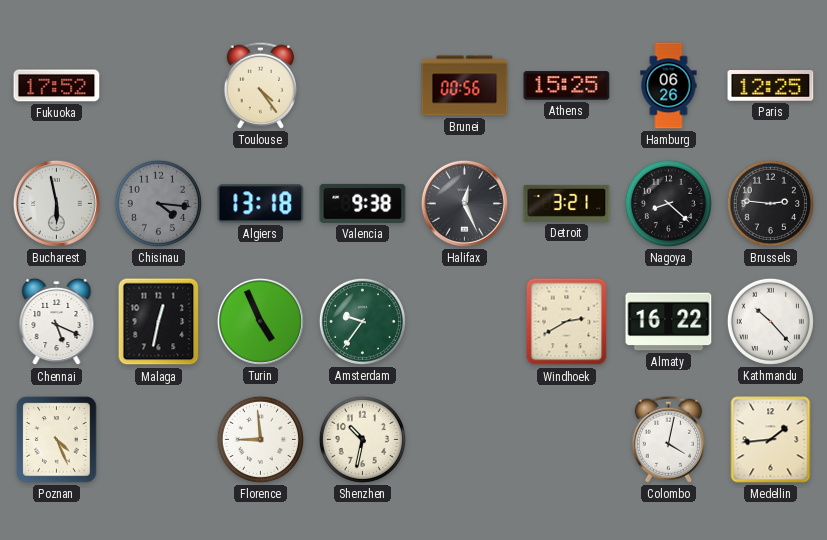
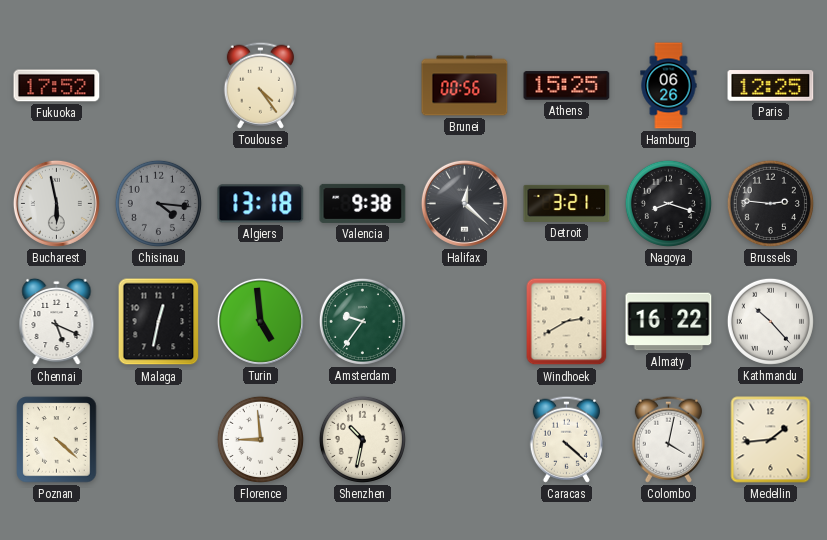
Halifax: 12:26 -> 12:22 (464, 203)
Nagoya: 8:22 -> 8:18 (668, 203)
Turin: 4:56 -> 4:59 (260, 321)
Poznan: 4:26 -> 4:22 (57, 440)
Caracas: none -> 4:22 (566, 439)
